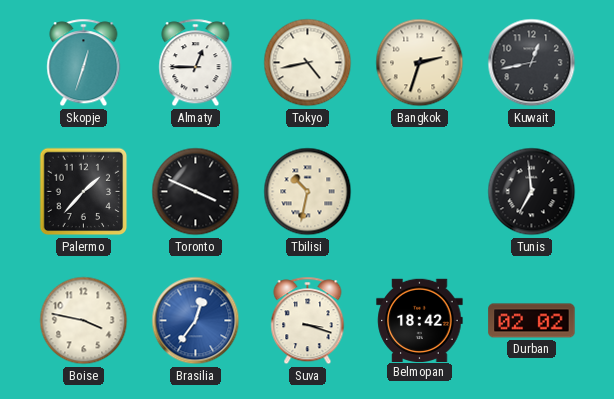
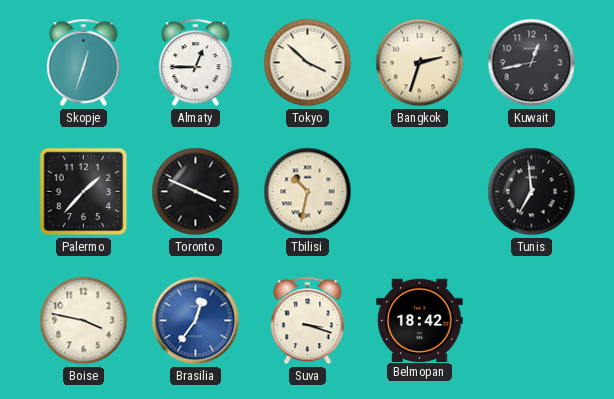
Tokyo: 4:43 -> 3:52 (308, 63)
Durban: 02:02 -> none (532, 321)
